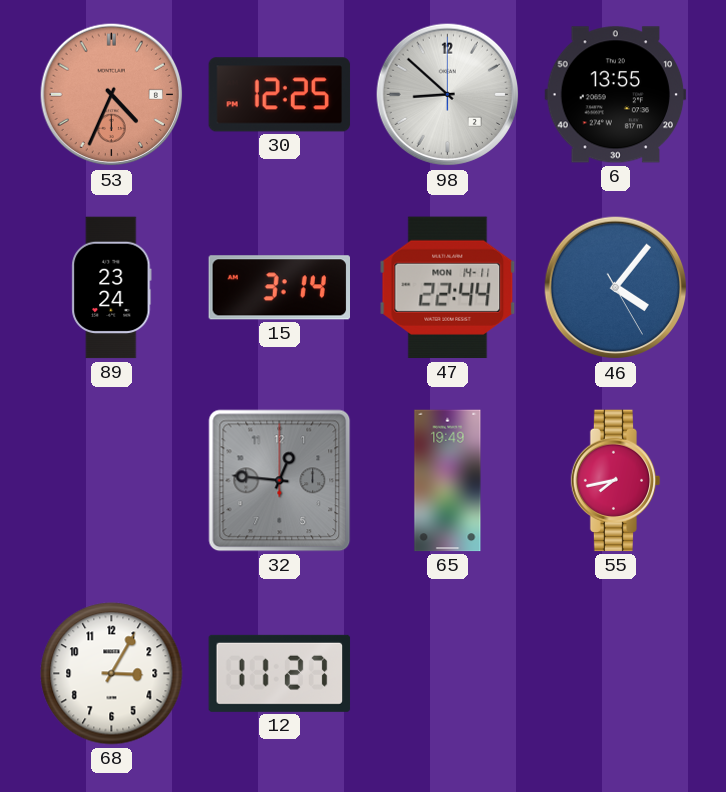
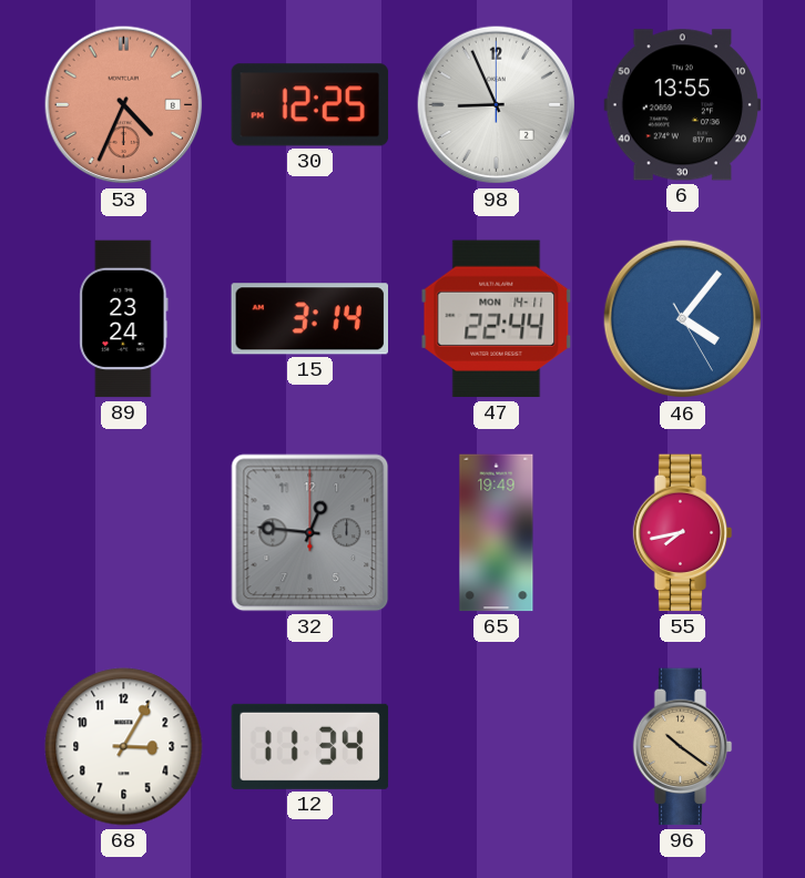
98: 8:52 -> 8:56 (497, 105)
12: 11:27 -> 11:34 (310, 746)
96: none -> 10:21 (683, 747)
